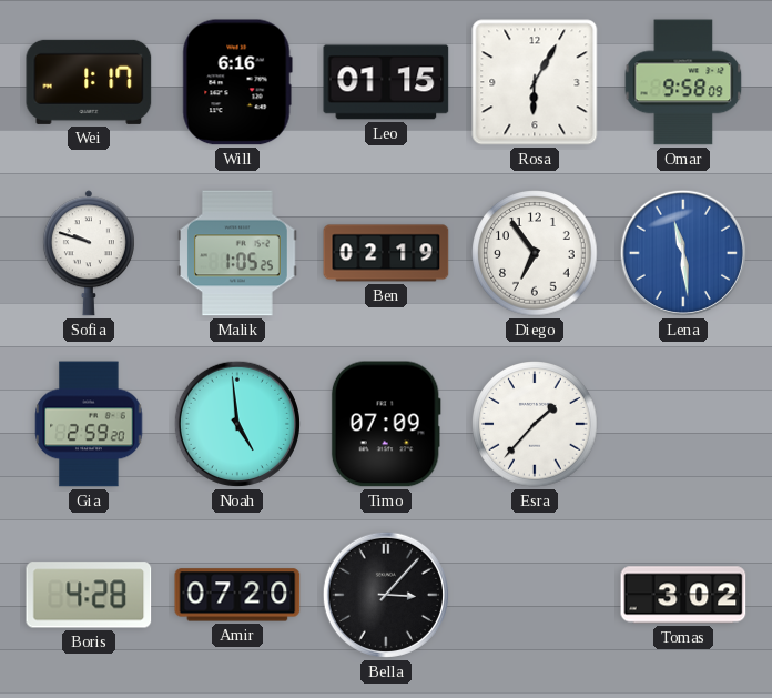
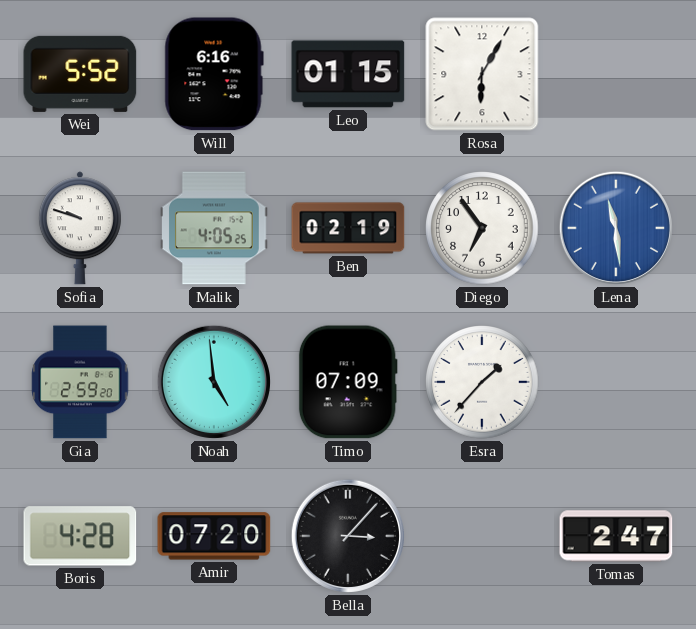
Wei: 1:17 -> 5:52 (80, 74)
Omar: 9:58 -> none (683, 82)
Malik: 1:05 -> 4:05 (215, 228)
Tomas: 3:02 -> 2:47 (616, 536)
